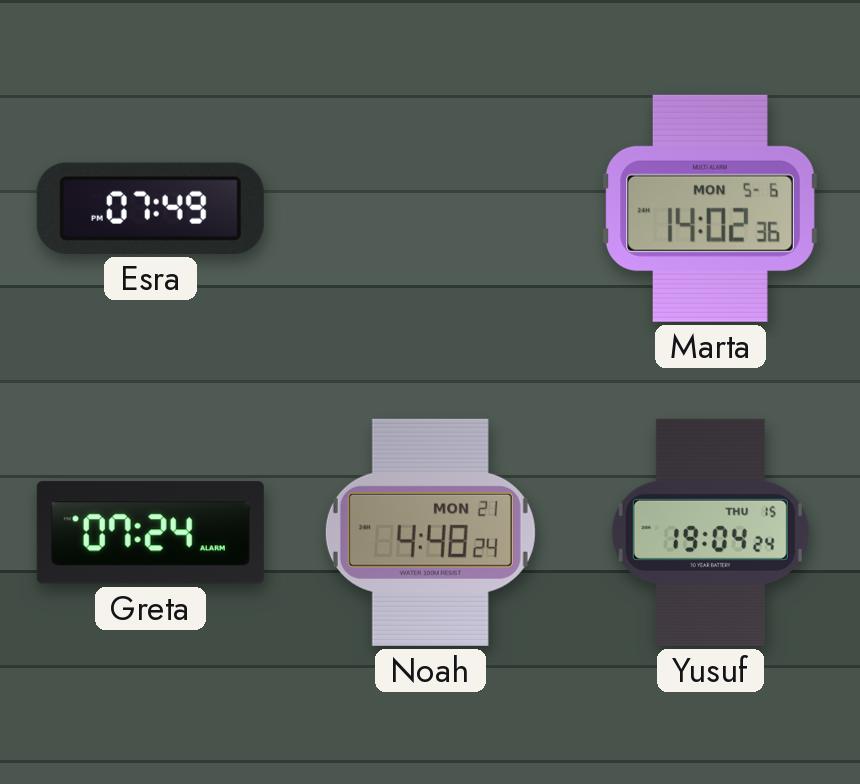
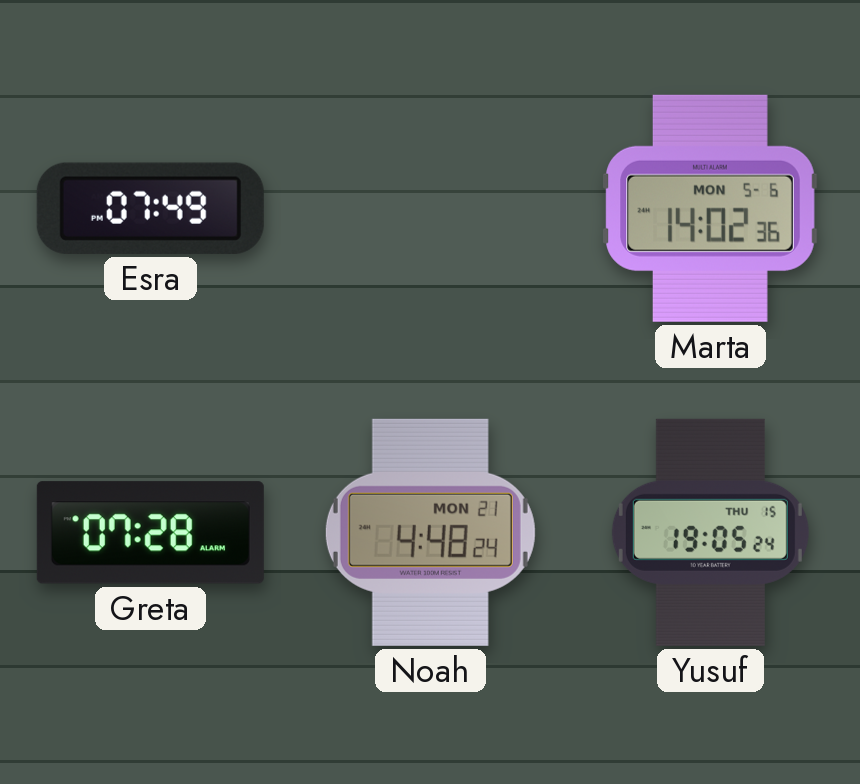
Greta: 07:24 -> 07:28 (150, 533)
Yusuf: 19:04 -> 19:05 (710, 532)
